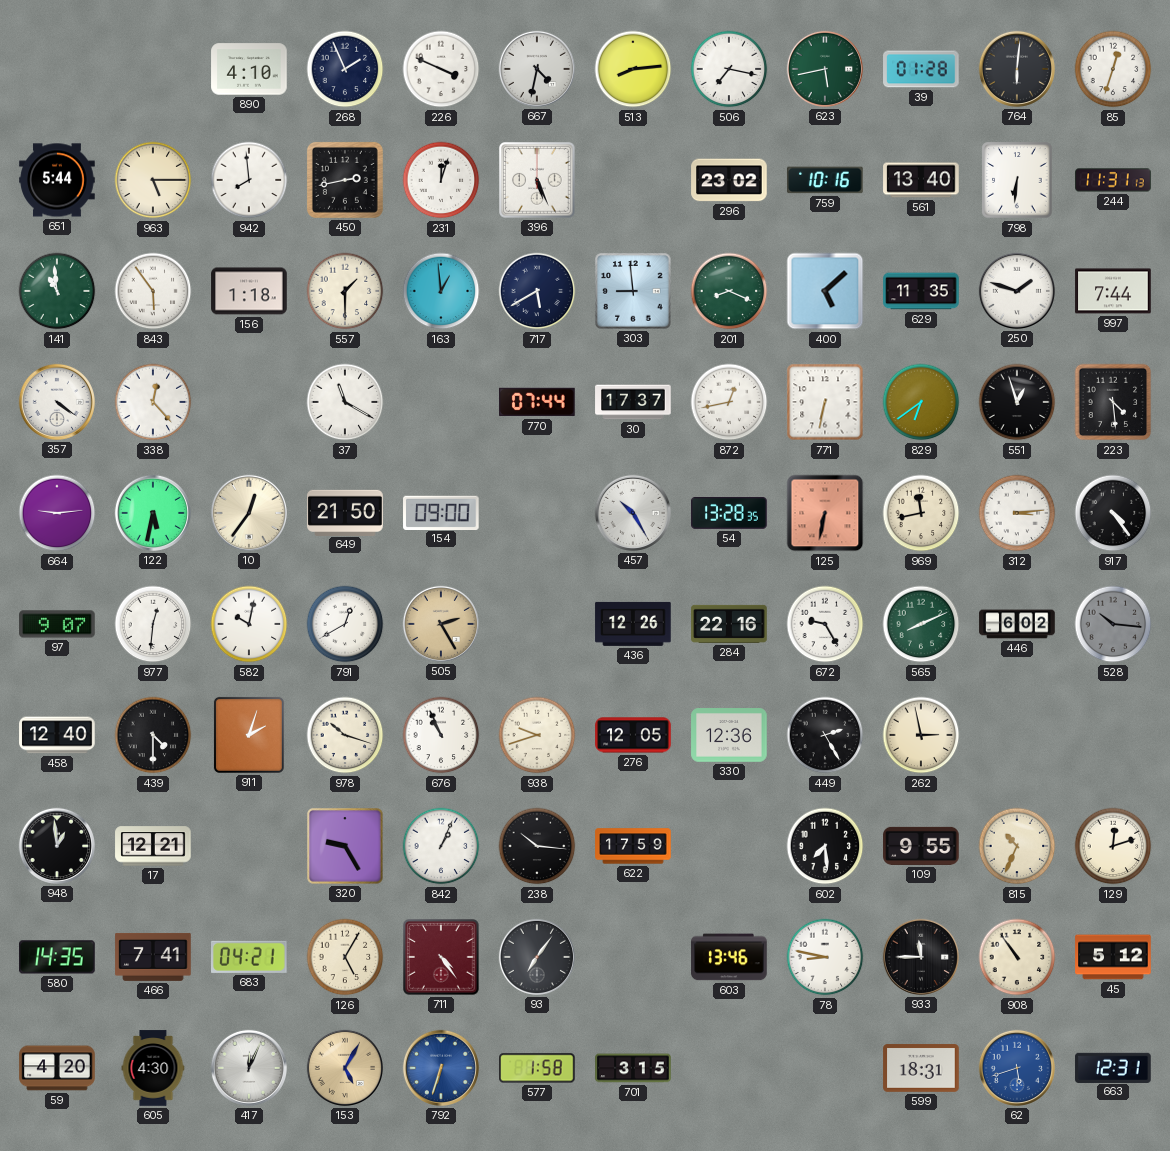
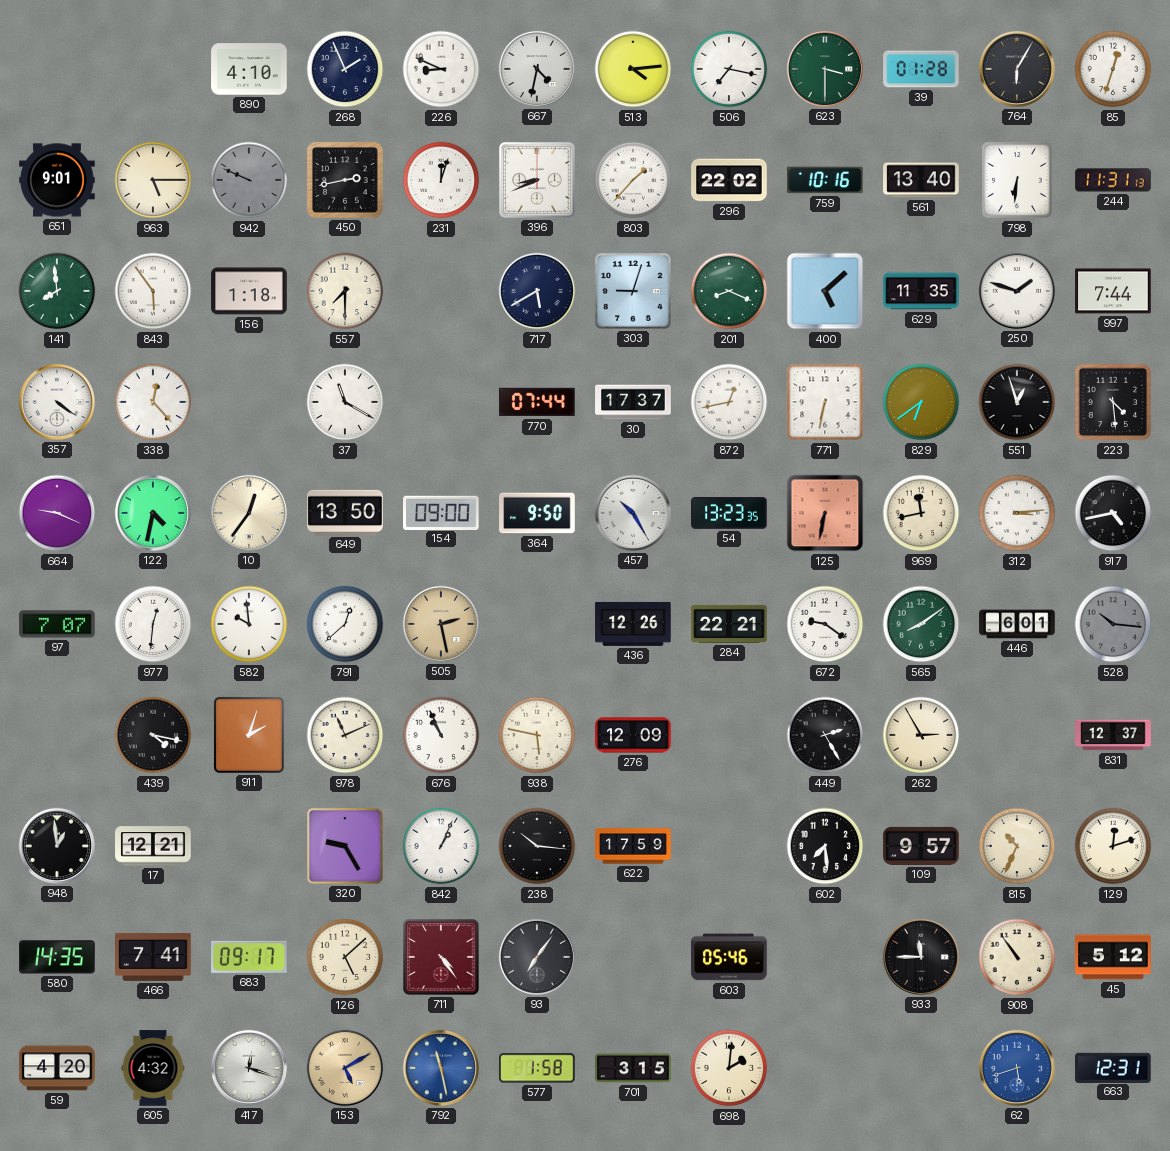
226: 3:49 -> 8:49 (441, 69)
513: 8:14 -> 4:14 (633, 69)
623: 5:43 -> 3:30 (825, 69)
764: 6:01 -> 6:05 (1017, 69)
651: 5:44 -> 9:01 (57, 180)
942: 7:59 -> 9:49 (249, 180)
942 dial: white -> grey (249, 180)
396: 5:26 -> 8:41 (537, 180)
803: none -> 1:37 (633, 180)
296: 23:02 -> 22:02 (729, 180)
141: 10:59 -> 7:59 (57, 291)
557: 1:30 -> 7:30 (345, 291)
163: 12:59 -> none (441, 291)
303: 8:59 -> 9:03 (633, 291)
664: 9:14 -> 9:19 (57, 513)
122: 5:32 -> 4:32 (153, 513)
649: 21:50 -> 13:50 (345, 512)
364: none -> 9:50 (537, 513)
54: 13:28 -> 13:23 (729, 514)
917: 4:24 -> 4:43 (1113, 513)
97: 9:07 -> 7:07 (57, 624)
582: 10:02 -> 9:59 (249, 624)
791: 12:40 -> 12:38 (345, 624)
505: 2:25 -> 2:28 (441, 624)
284: 22:16 -> 22:21 (729, 624)
672: 9:25 -> 9:21 (825, 624)
565: 8:11 -> 8:09 (921, 624)
446: 6:02 -> 6:01 (1017, 624)
458: 12:40 -> none (57, 735)
439: 4:30 -> 4:17 (153, 735)
978: 10:18 -> 11:11 (345, 735)
938: 9:42 -> 5:47 (537, 735)
276: 12:05 -> 12:09 (633, 735)
330: 12:36 -> none (729, 735)
262: 2:58 -> 2:55 (921, 735)
831: none -> 12:37 (1113, 735)
109: 9:55 -> 9:57 (921, 846)
683: 04:21 -> 09:17 (250, 957)
126: 5:05 -> 5:08 (345, 957)
603: 13:46 -> 05:46 (729, 957)
78: 8:47 -> none (825, 957)
605: 4:30 -> 4:32 (153, 1068)
417: 12:04 -> 12:18 (249, 1068)
153: 5:05 -> 5:10 (345, 1068)
792: 6:33 -> 11:28 (441, 1068)
698: none -> 2:01 (729, 1068)
599: 18:31 -> none (921, 1068)
